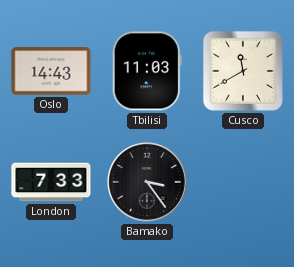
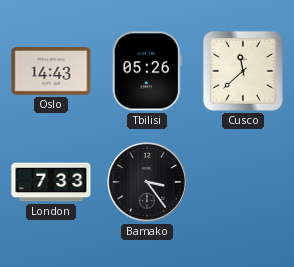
Tbilisi: 11:03 -> 05:26 (147, 71)
Cusco: 11:40 -> 11:38 (243, 71)
